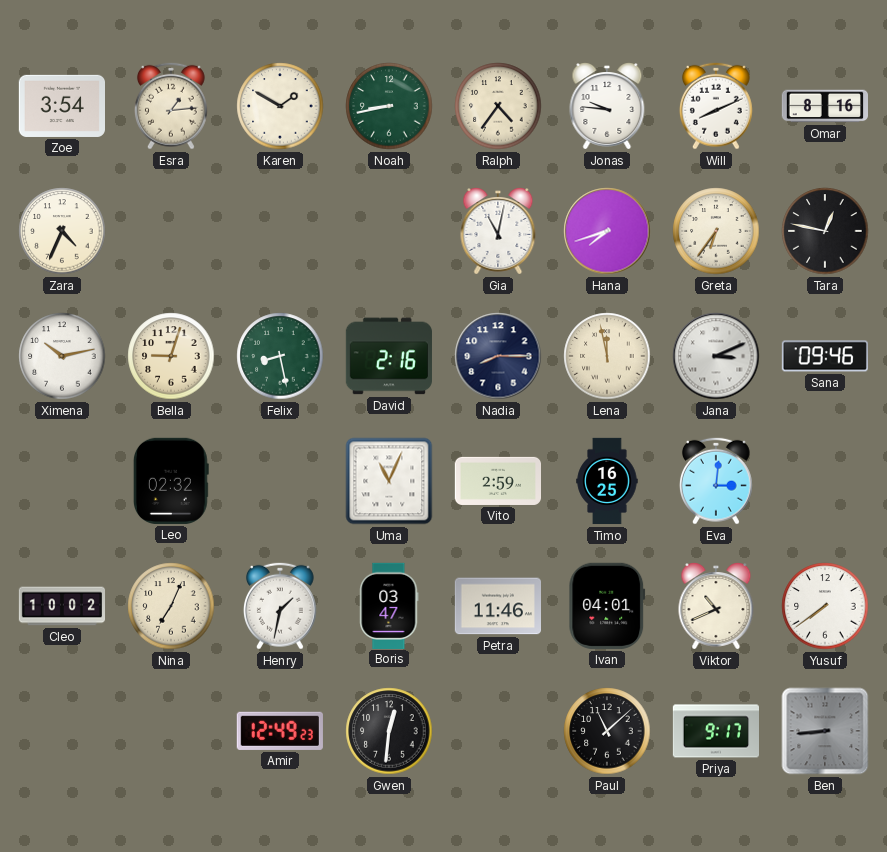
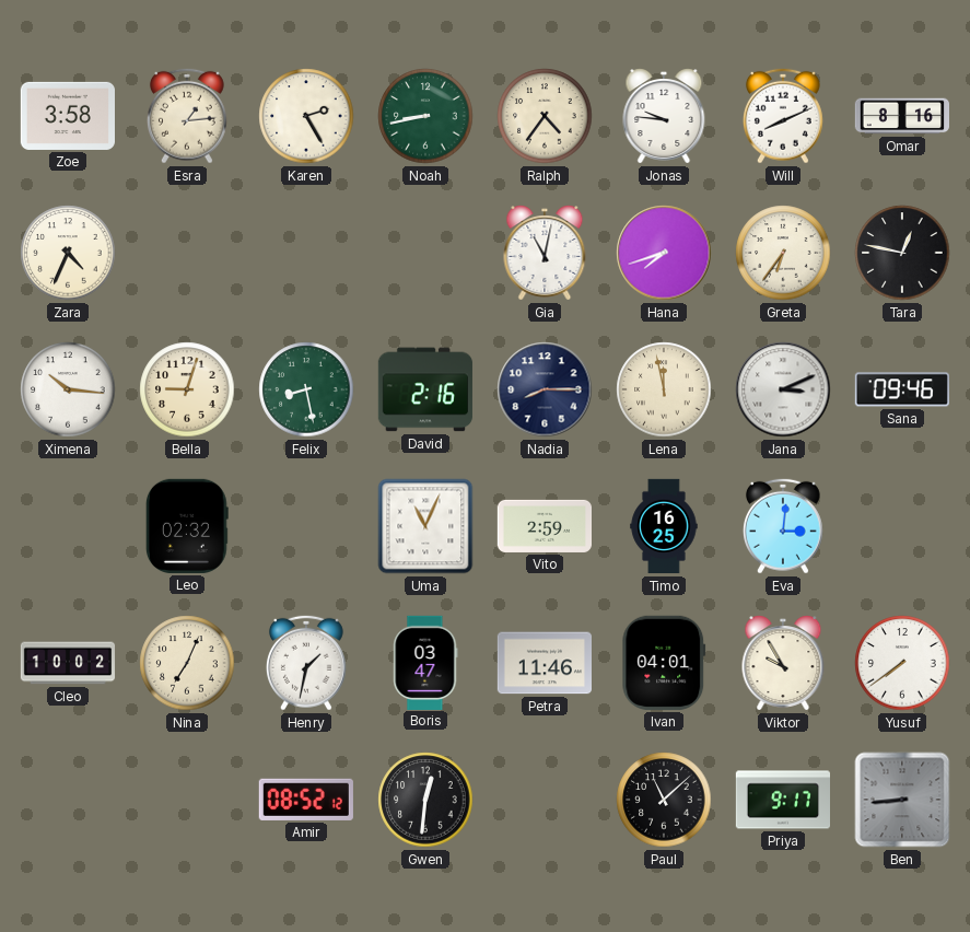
Zoe: 3:54 -> 3:58 (67, 116)
Karen: 1:50 -> 2:25 (306, 116)
Ximena: 10:13 -> 10:16 (68, 389)
Viktor: 10:41 -> 9:55 (783, 663)
Amir: 12:49 -> 08:52 (306, 800)
